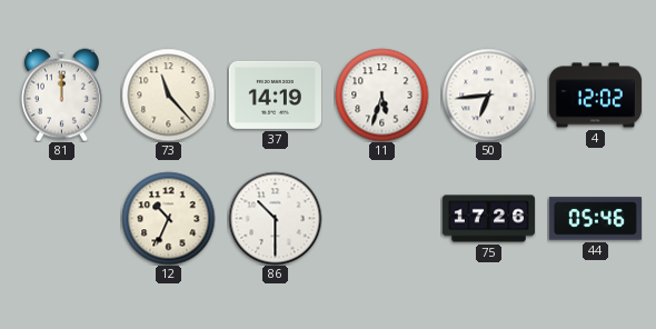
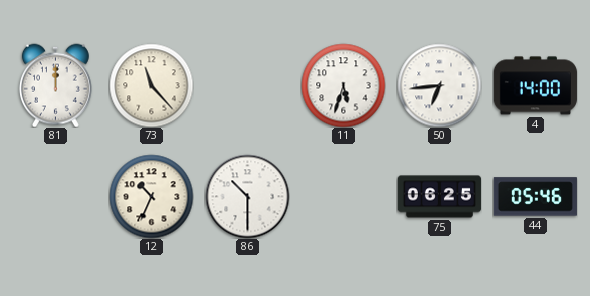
37: 14:19 -> none (275, 94)
4: 12:02 -> 14:00 (535, 86)
75: 17:26 -> 06:25 (439, 197)
